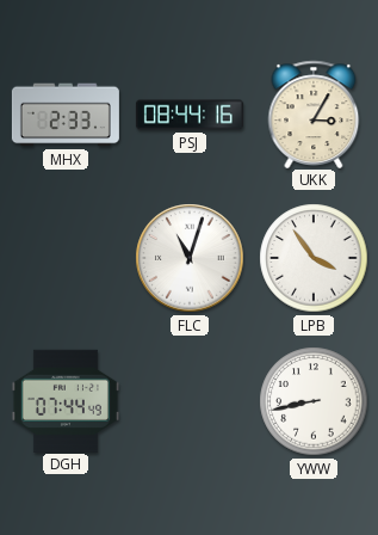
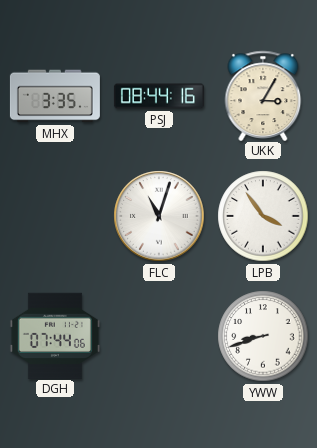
MHX: 2:33 -> 3:35 (55, 96)
DGH: 07:44:49 -> 07:44:06 (55, 335)
YWW: 8:43 -> 8:42 (263, 336)
